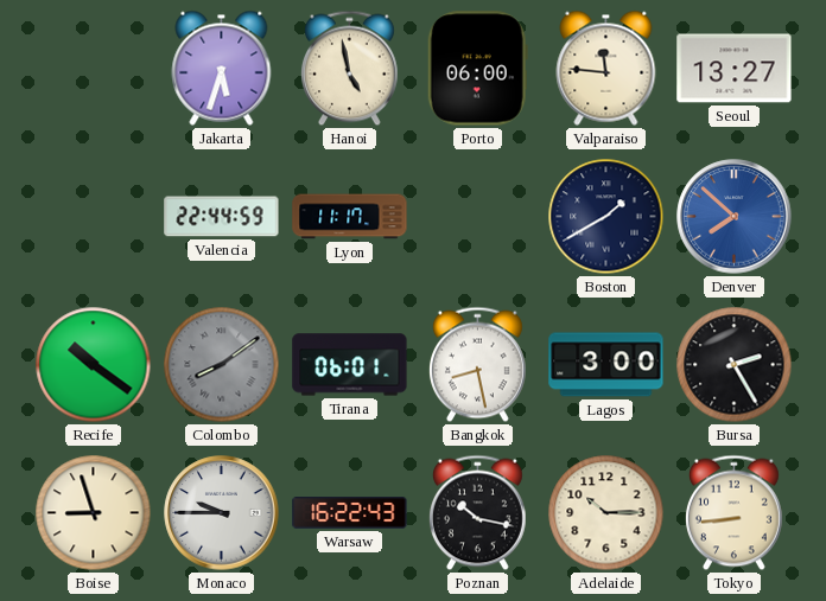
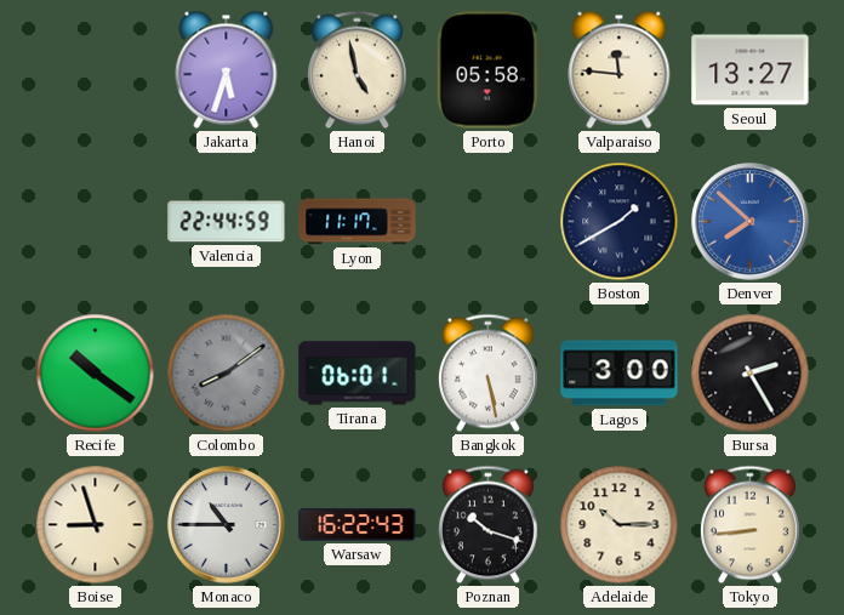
Porto: 06:00 -> 05:58 (487, 70)
Bangkok: 8:28 -> 5:28 (487, 374)
Monaco: 9:45 -> 10:45 (227, 525)
Poznan: 10:17 -> 10:18 (487, 525)
